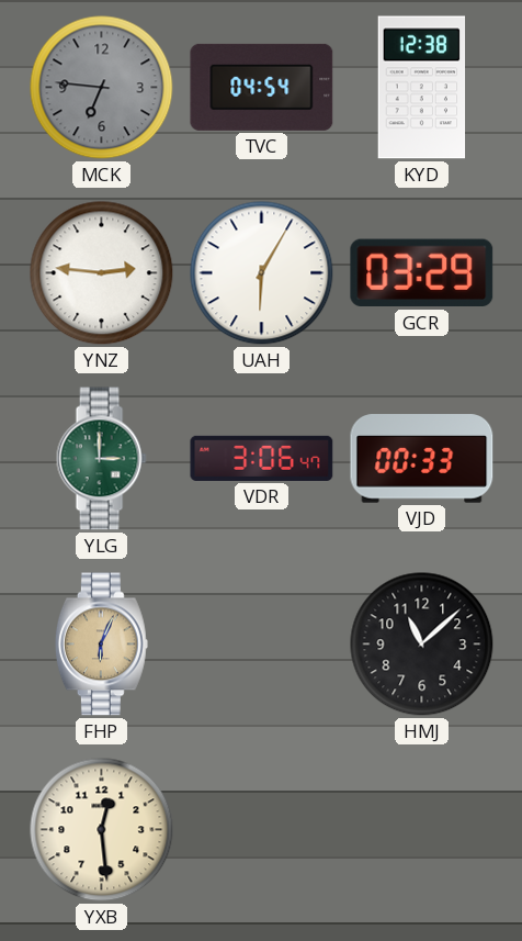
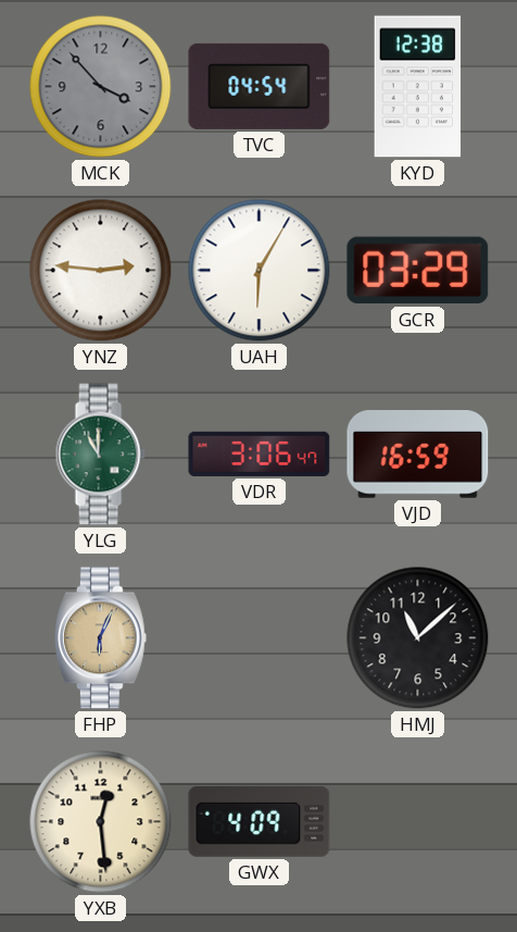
MCK: 6:46 -> 3:53 (101, 87)
YLG: 3:00 -> 11:00 (100, 455)
VJD: 00:33 -> 16:59 (418, 455)
GWX: none -> 4:09 (260, 822)
